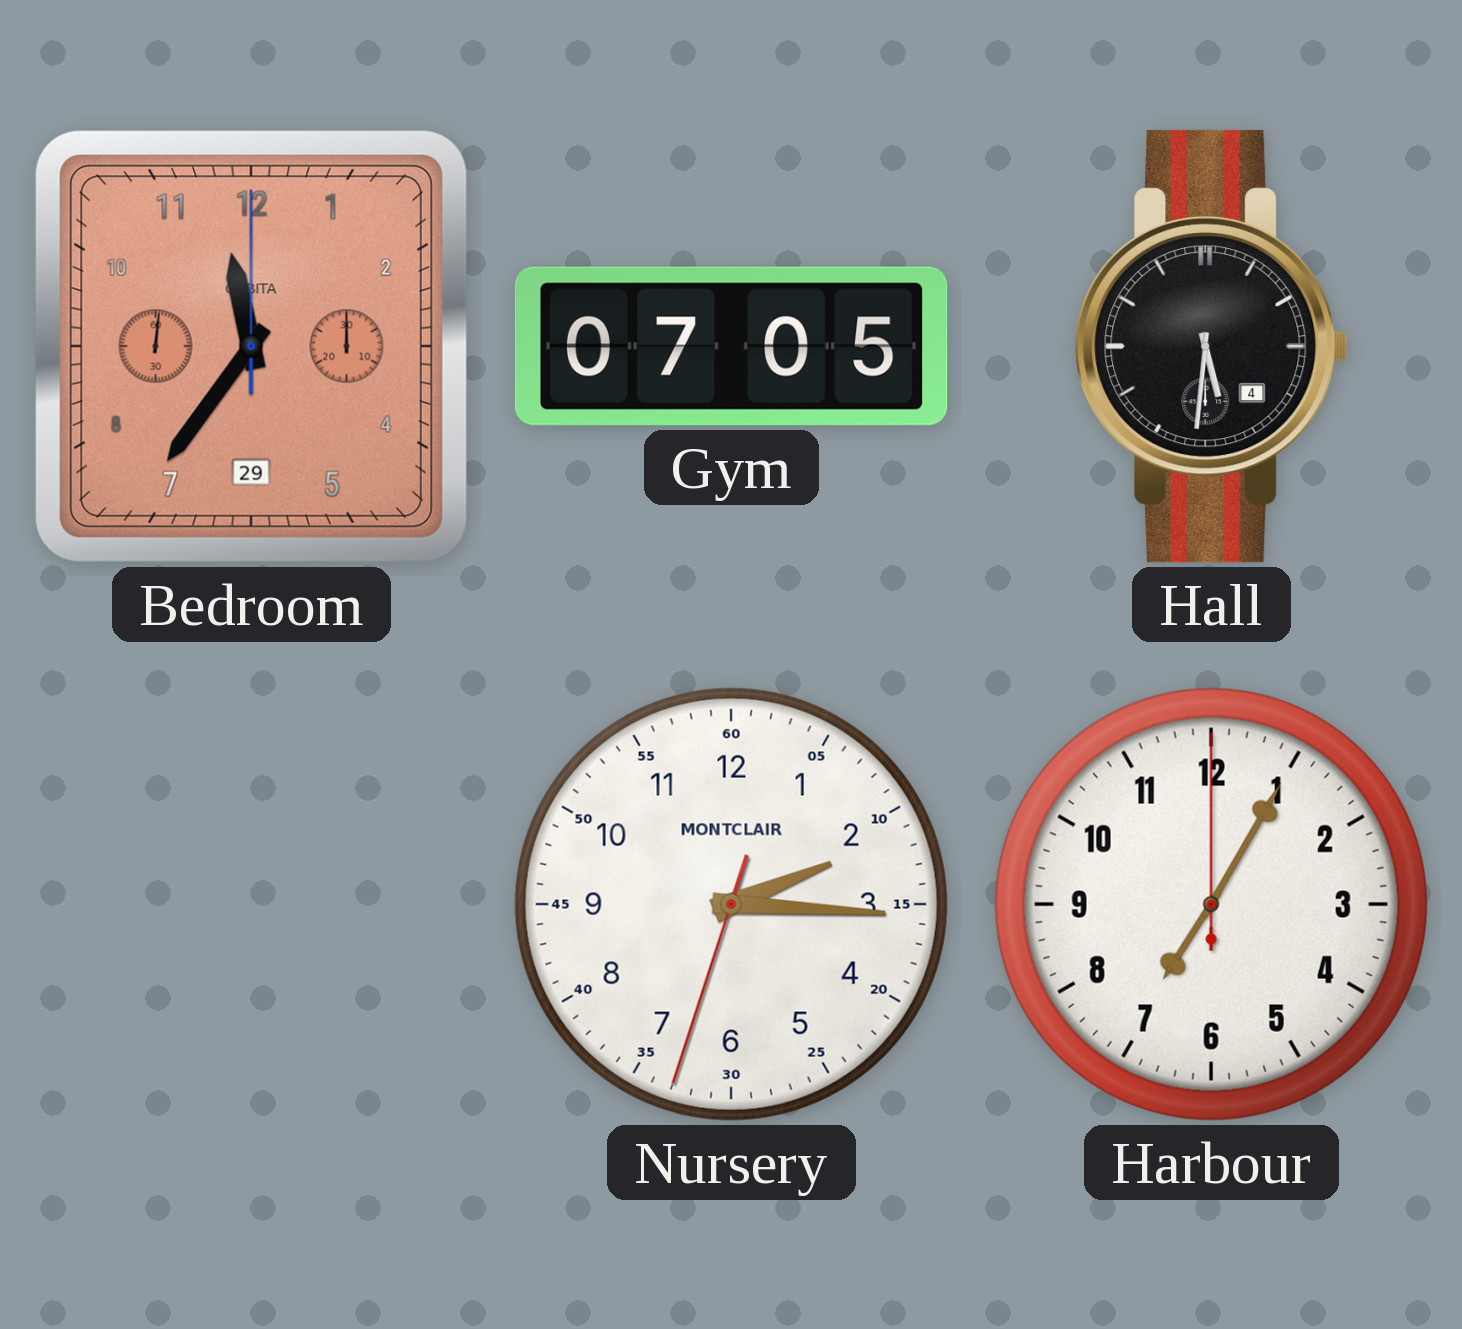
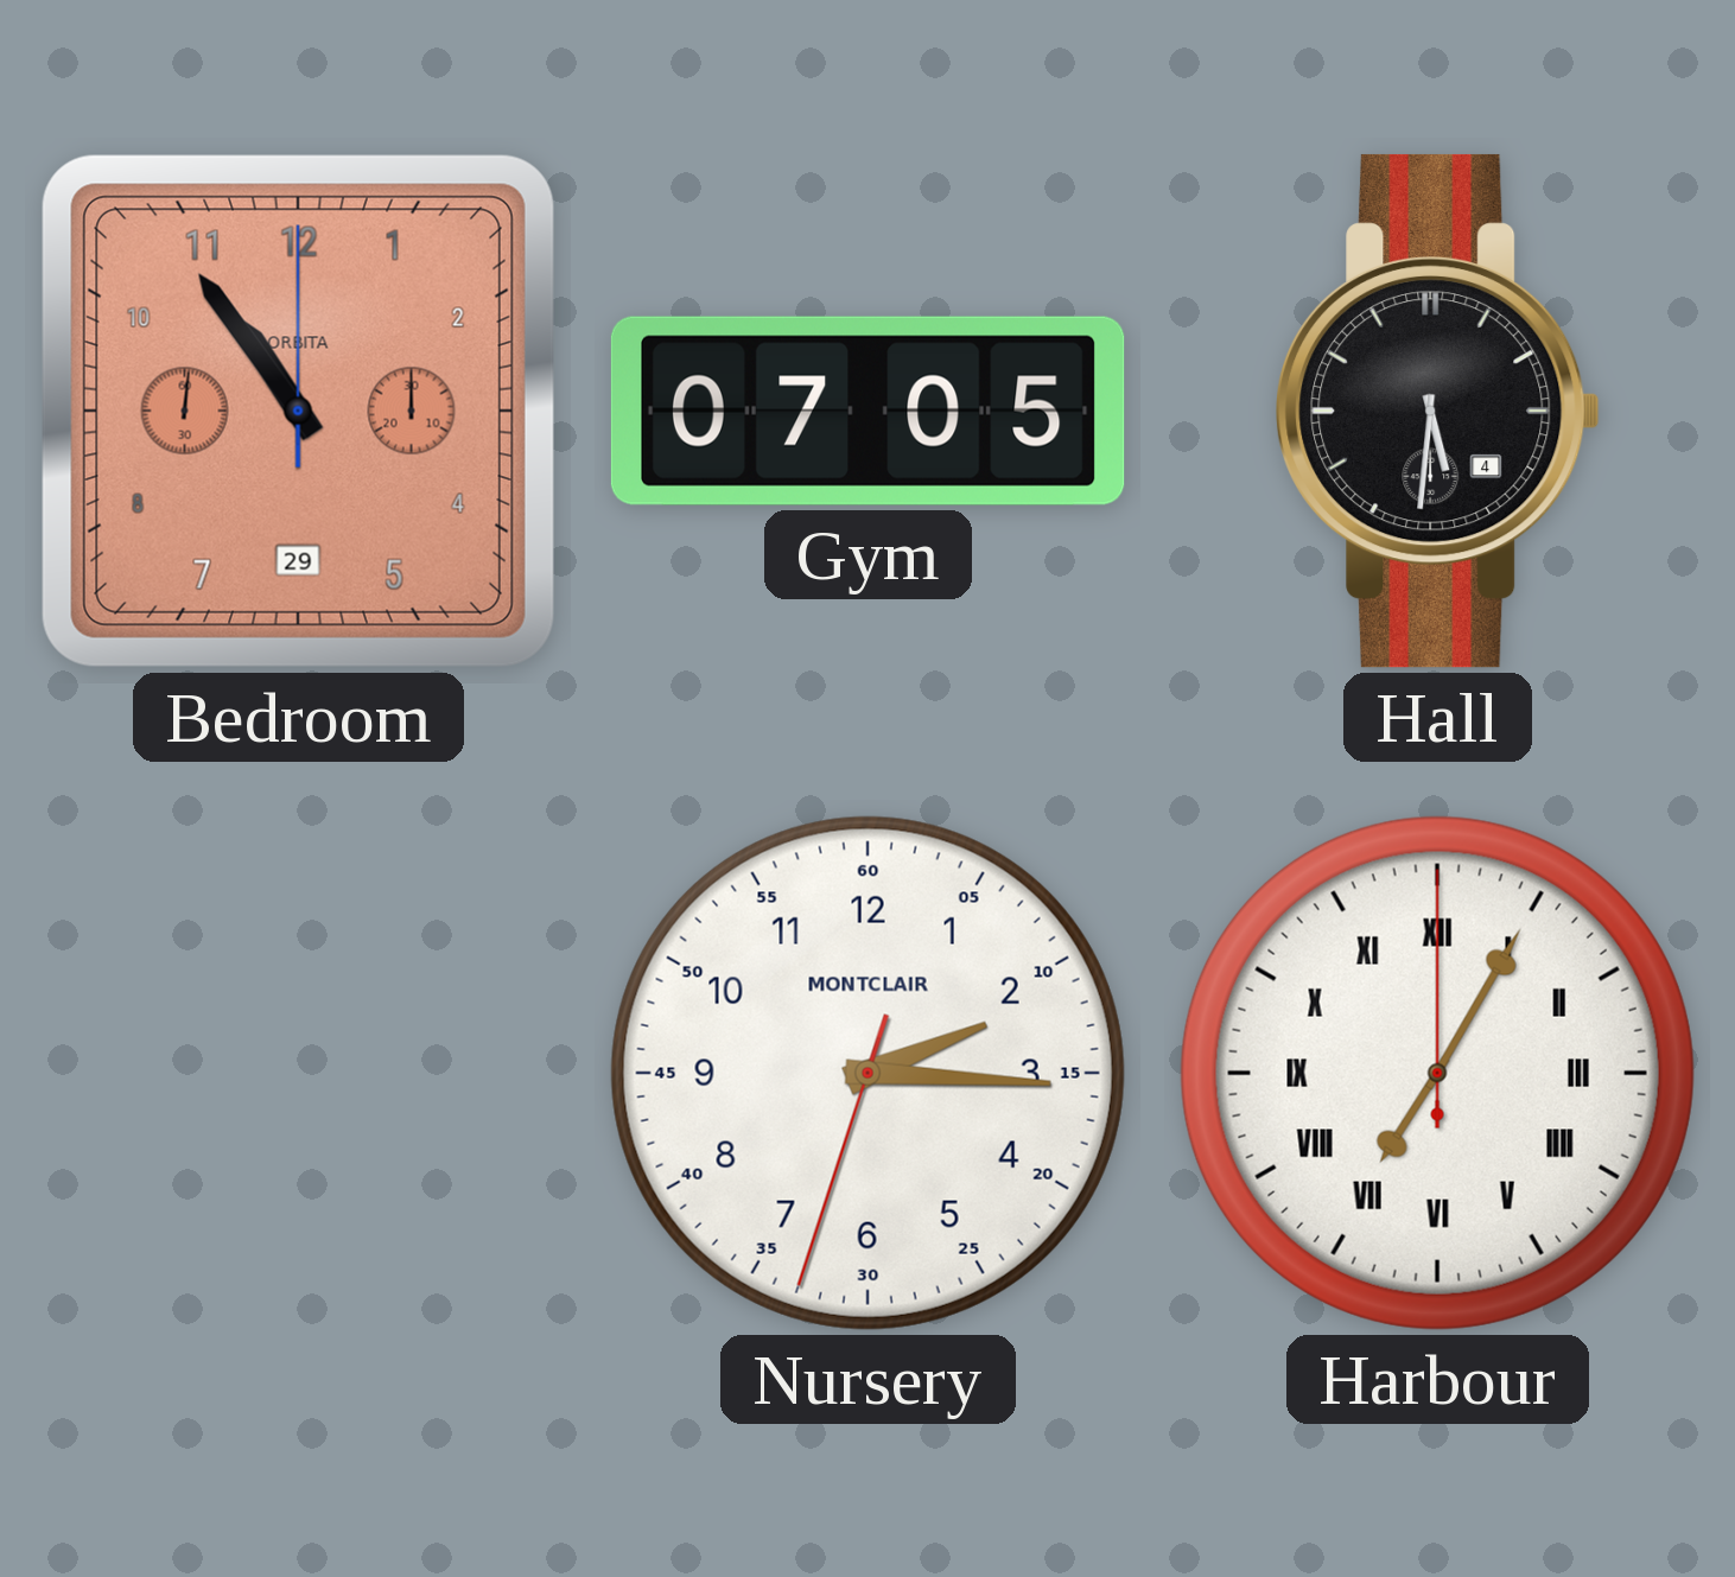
Bedroom: 11:36 -> 10:54 (298, 411)
Harbour numerals: Arabic -> Roman (1437, 1073)
